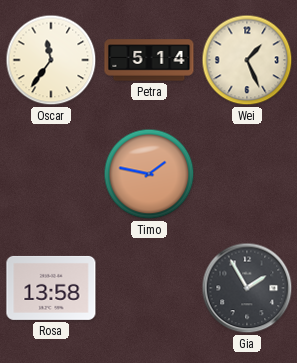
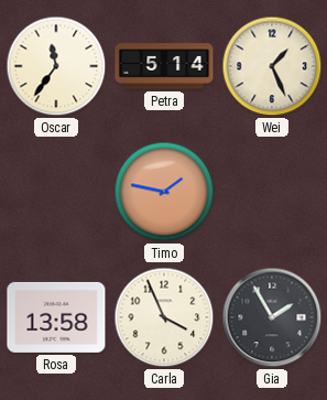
Carla: none -> 3:56 (164, 317)
